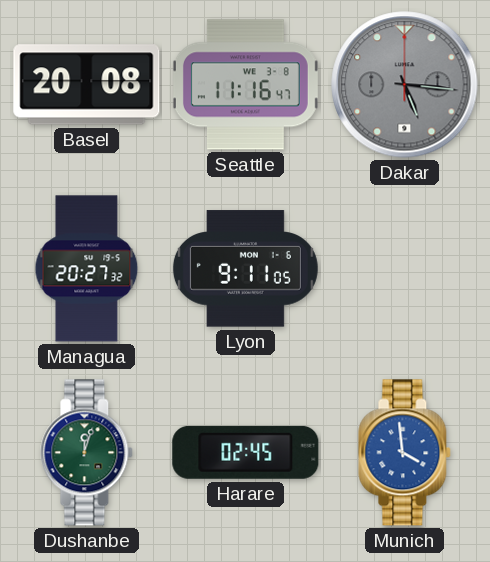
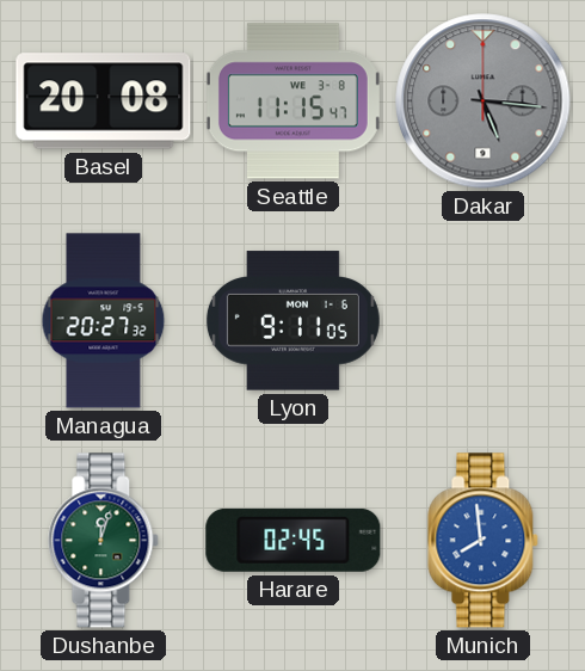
Seattle: 11:16 -> 11:15 (292, 101)
Munich: 3:59 -> 7:59 (484, 541)
